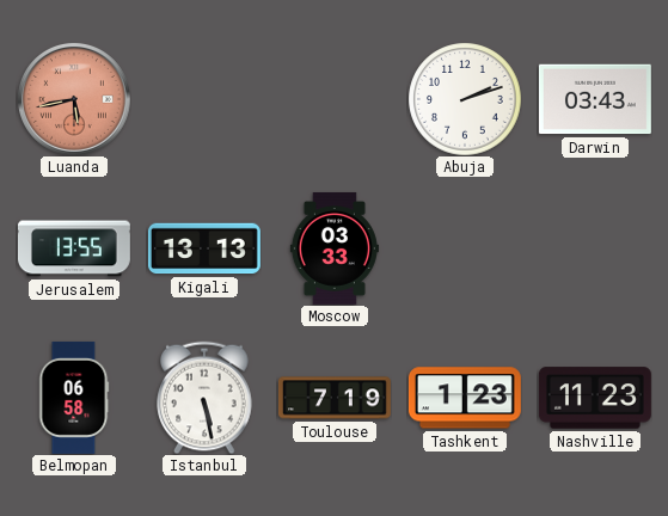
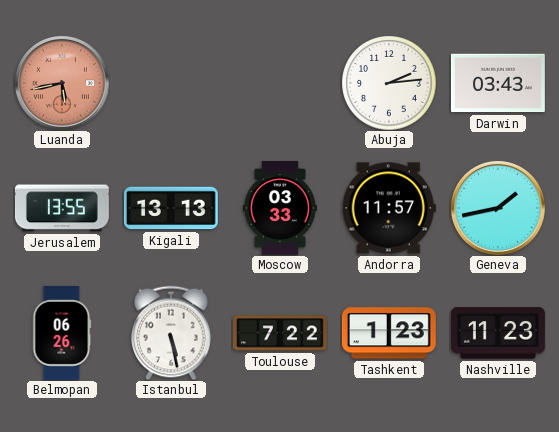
Abuja: 2:12 -> 2:14 (389, 83)
Andorra: none -> 11:57 (389, 208)
Geneva: none -> 1:43 (498, 208)
Belmopan: 06:58 -> 06:26 (62, 333)
Toulouse: 7:19 -> 7:22 (280, 333)
